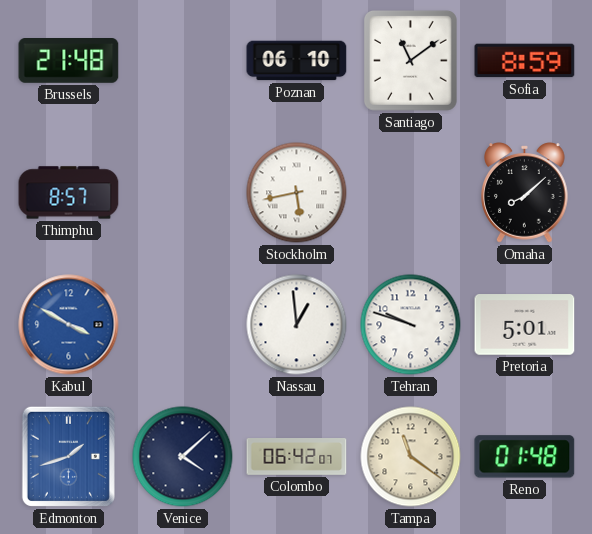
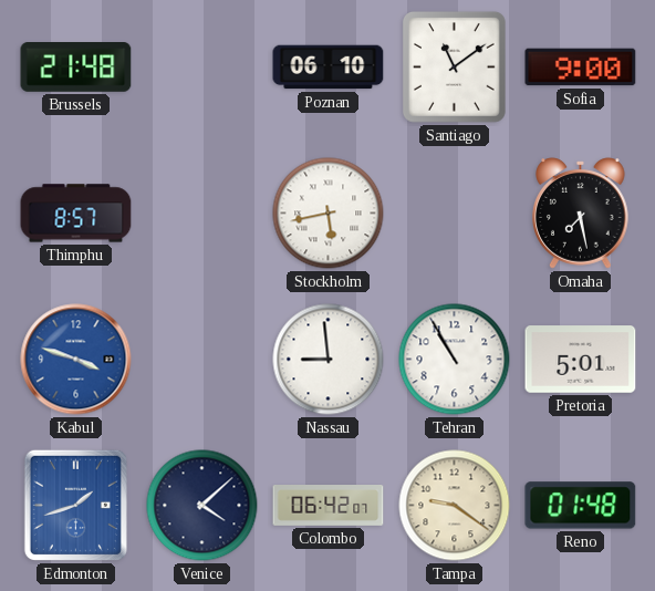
Sofia: 8:59 -> 9:00 (581, 68)
Omaha: 8:08 -> 7:28 (581, 214)
Kabul: 3:50 -> 3:48 (76, 360)
Nassau: 12:59 -> 8:59 (329, 360)
Tehran: 9:48 -> 10:55 (455, 360)
Tampa: 11:21 -> 9:21 (455, 506)
